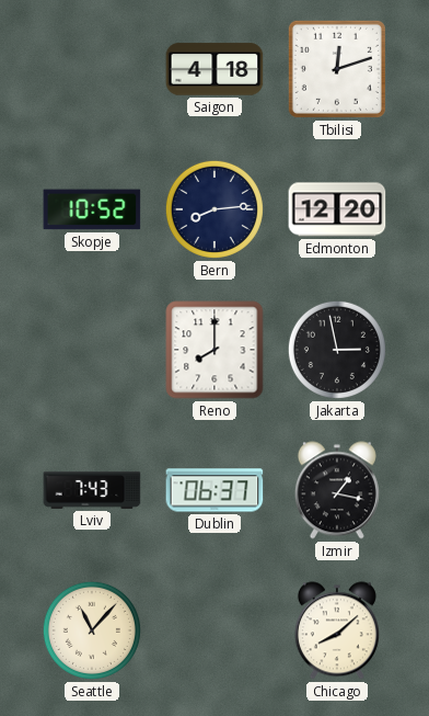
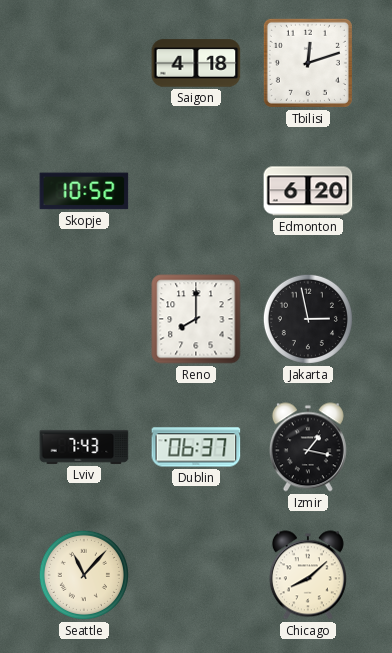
Bern: 8:14 -> none (215, 209)
Edmonton: 12:20 -> 6:20 (308, 191)
